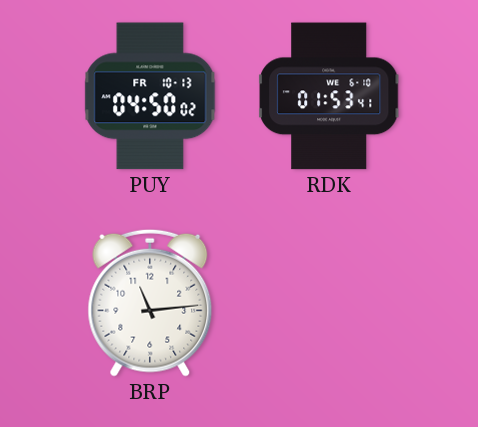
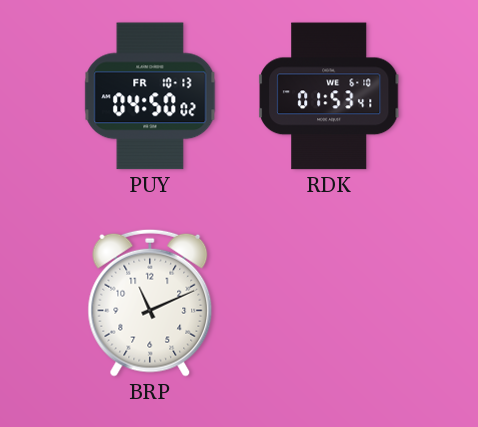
BRP: 11:14 -> 11:11 (150, 303)
